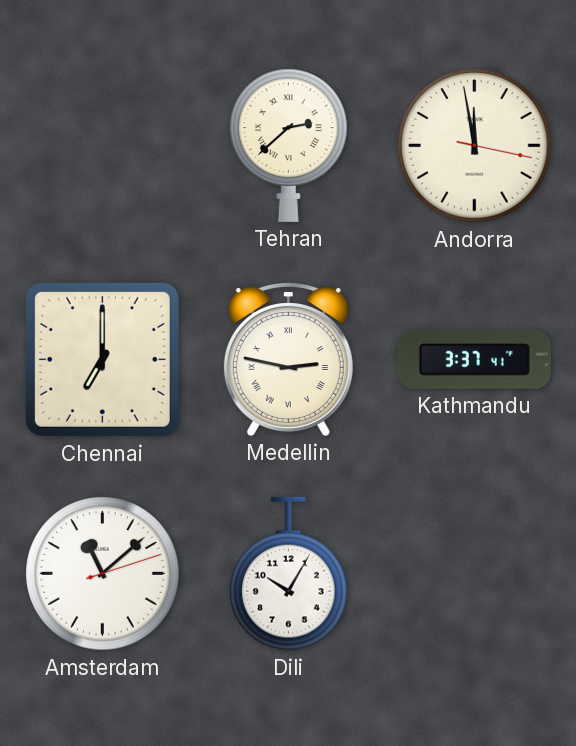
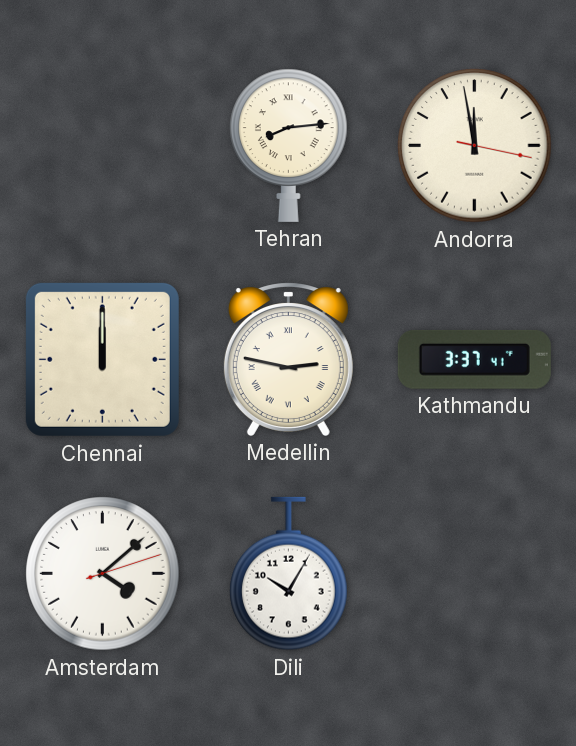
Tehran: 2:38 -> 8:14 (289, 145)
Chennai: 7:00 -> 12:00 (102, 359)
Amsterdam: 11:08 -> 4:08 (103, 574)
